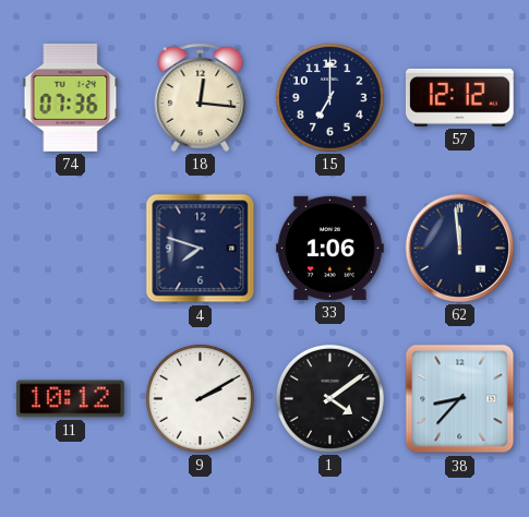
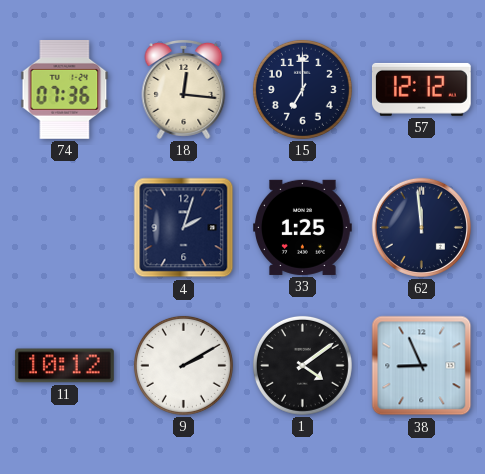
4: 7:48 -> 2:03 (184, 228)
33: 1:06 -> 1:25 (303, 227)
38: 8:37 -> 8:56 (422, 366)
